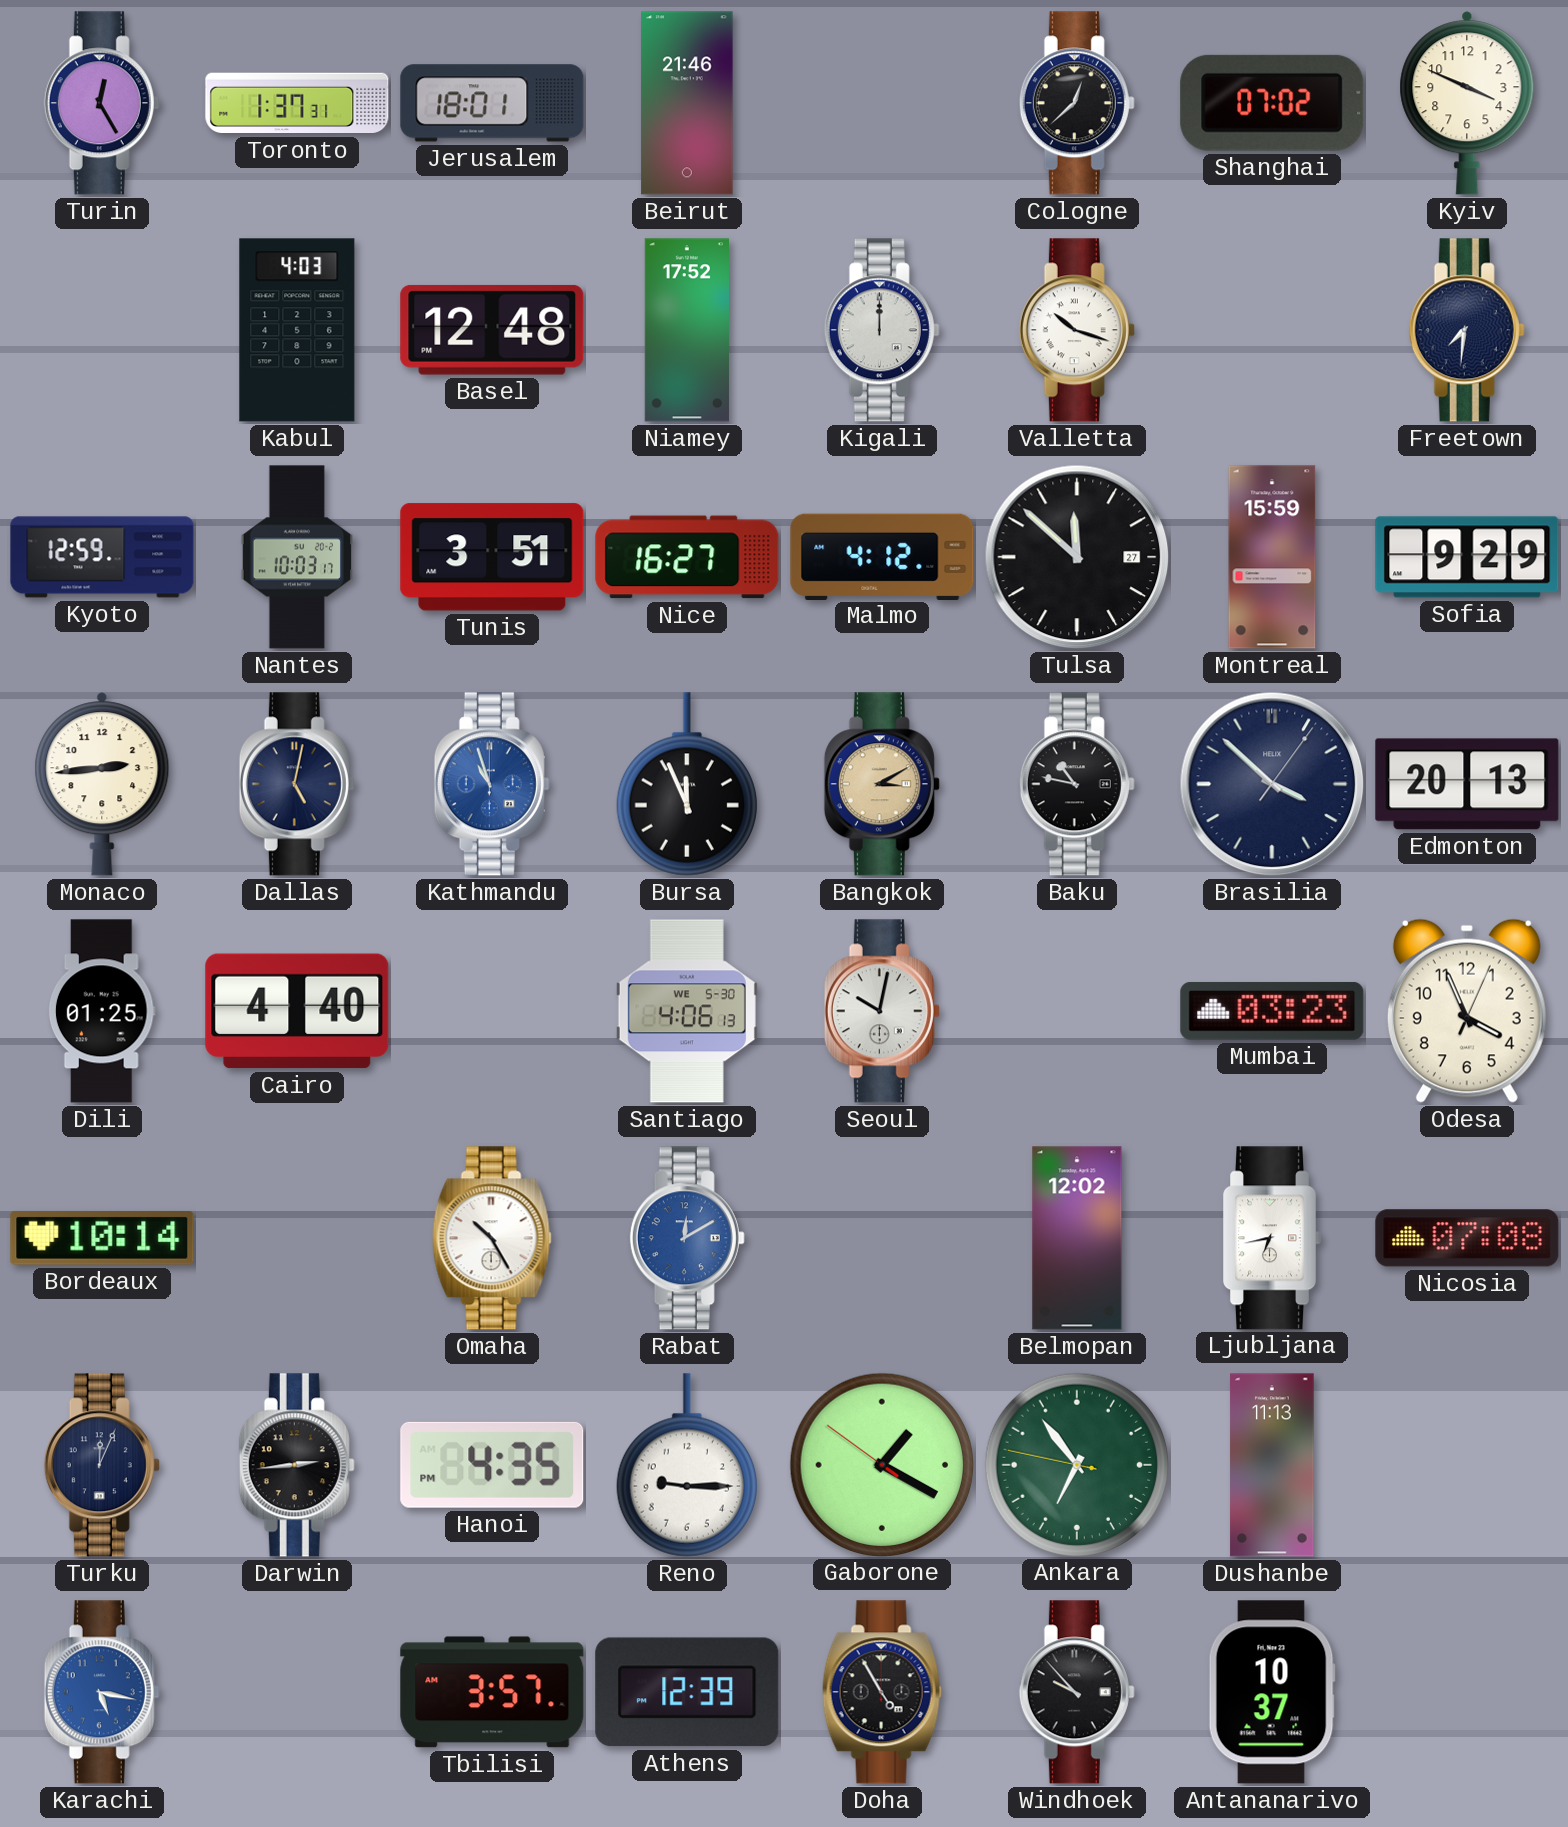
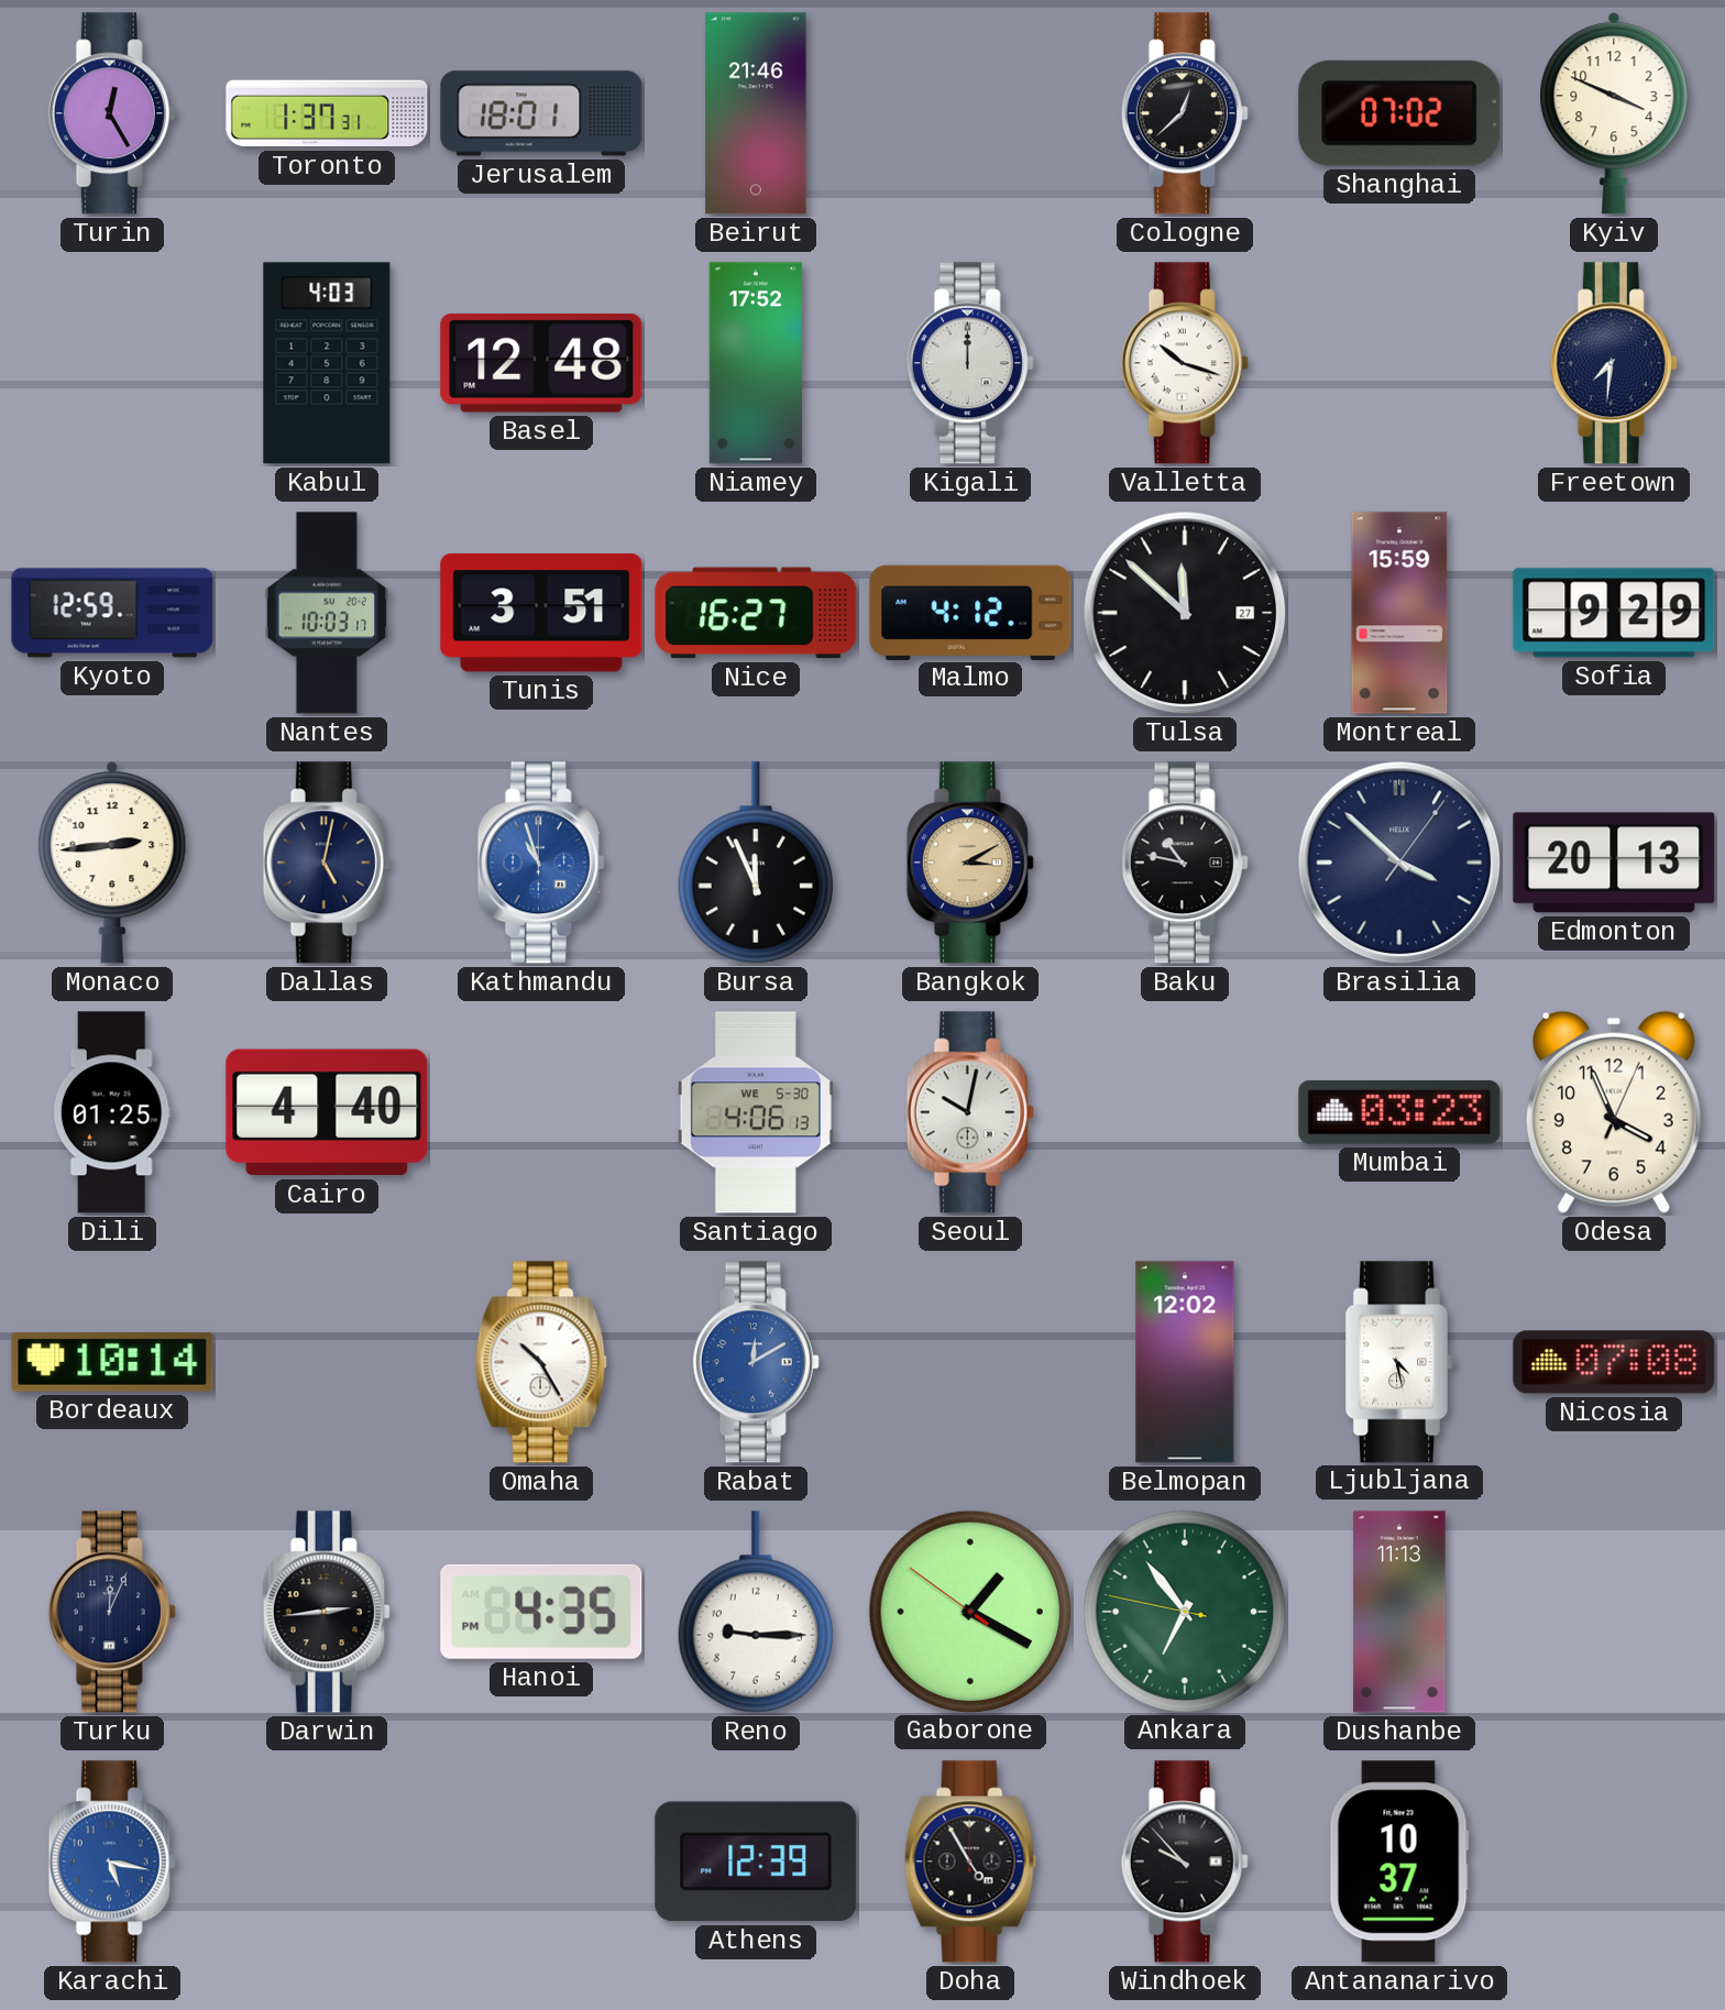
Ljubljana: 6:43 -> 4:28 (1399, 1362)
Tbilisi: 3:57 -> none (492, 1692)
